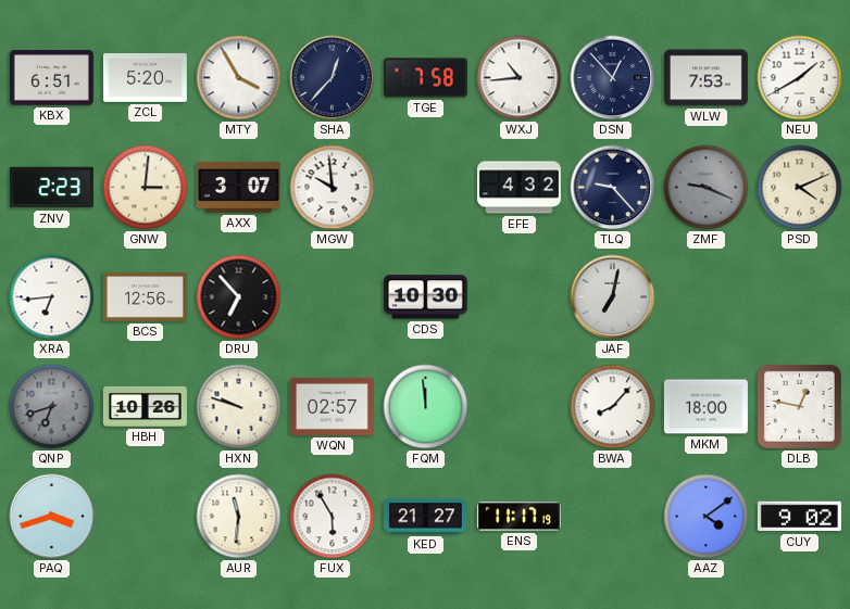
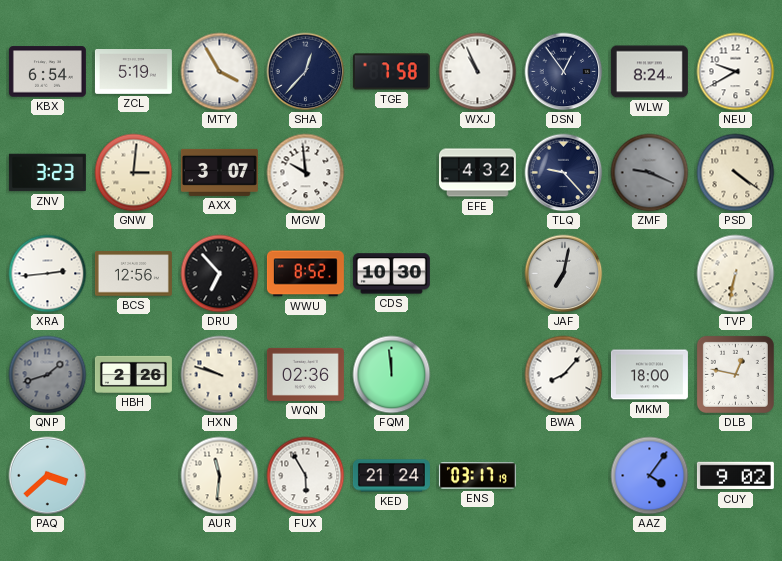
KBX: 6:51 -> 6:54 (47, 72)
ZCL: 5:20 -> 5:19 (133, 72)
WXJ: 10:44 -> 10:56 (478, 72)
DSN: 12:53 -> 12:54 (564, 72)
WLW: 7:53 -> 8:24 (649, 72)
NEU: 1:40 -> 9:40 (736, 72)
ZNV: 2:23 -> 3:23 (47, 173)
PSD: 4:11 -> 4:21 (736, 173)
XRA: 6:44 -> 2:44 (48, 274)
WWU: none -> 8:52 (305, 274)
TVP: none -> 6:32 (736, 274)
QNP: 6:42 -> 1:42 (48, 375)
HBH: 10:26 -> 2:26 (133, 374)
WQN: 02:57 -> 02:36 (305, 374)
PAQ: 3:42 -> 3:38 (48, 476)
KED: 21:27 -> 21:24 (391, 476)
ENS: 11:17 -> 03:17 (477, 476)
AAZ: 4:09 -> 4:06 (650, 476)
